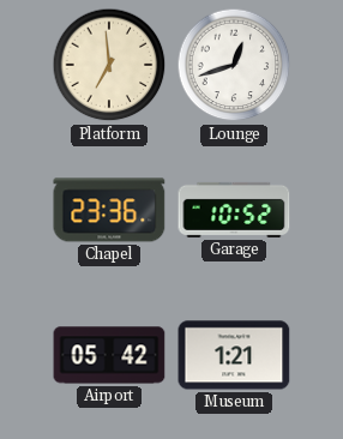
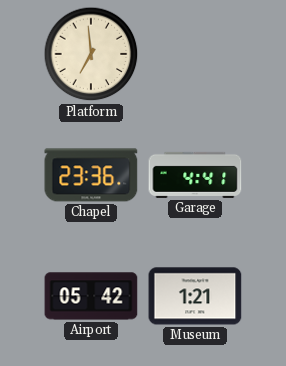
Lounge: 12:42 -> none (234, 65)
Garage: 10:52 -> 4:41 (195, 175)
